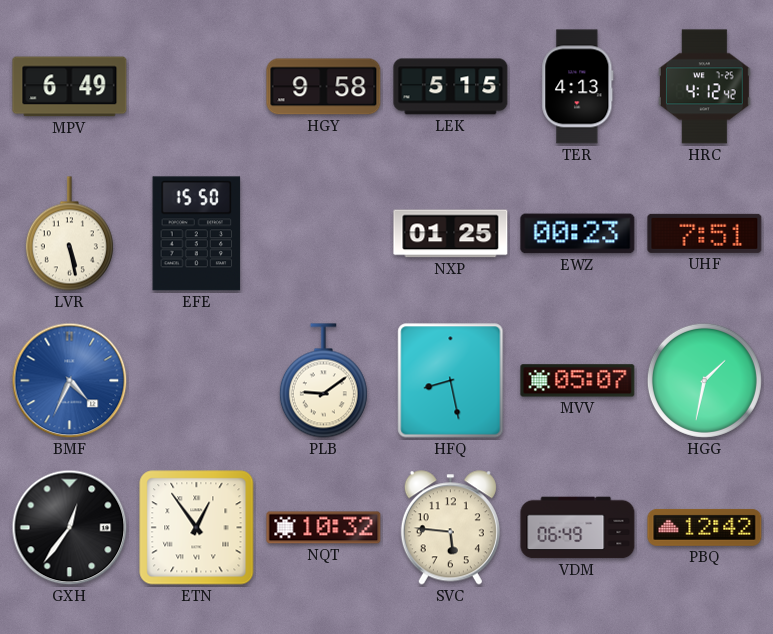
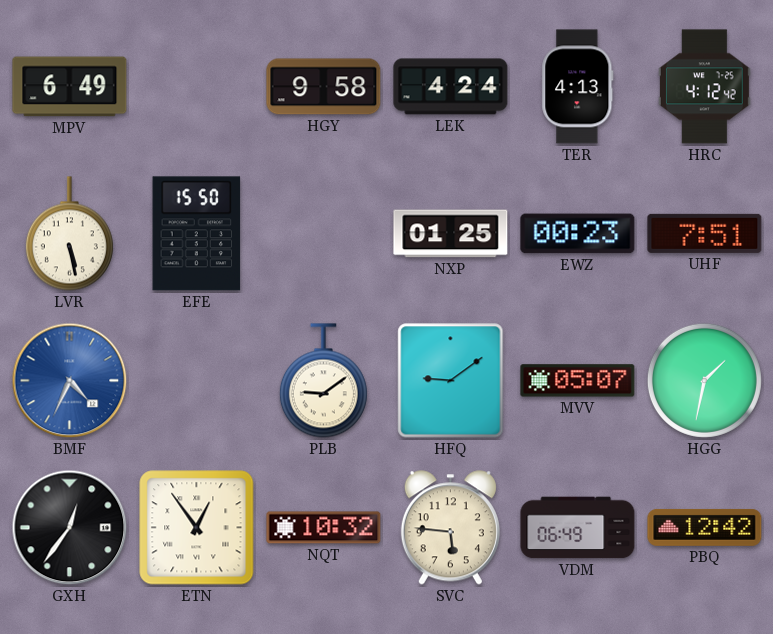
LEK: 5:15 -> 4:24 (451, 87)
HFQ: 8:28 -> 9:09 (451, 381)
